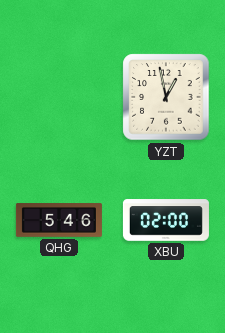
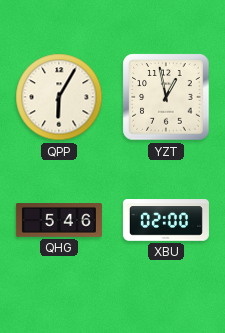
QPP: none -> 6:05 (59, 97)
